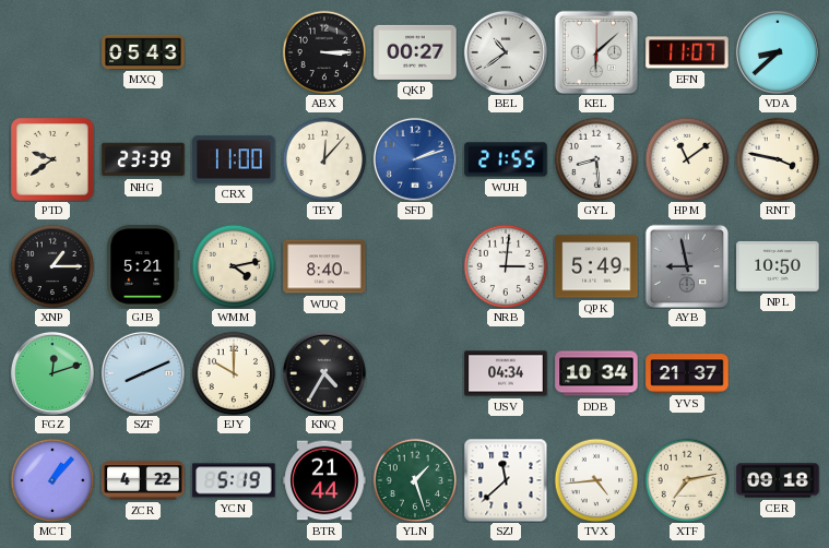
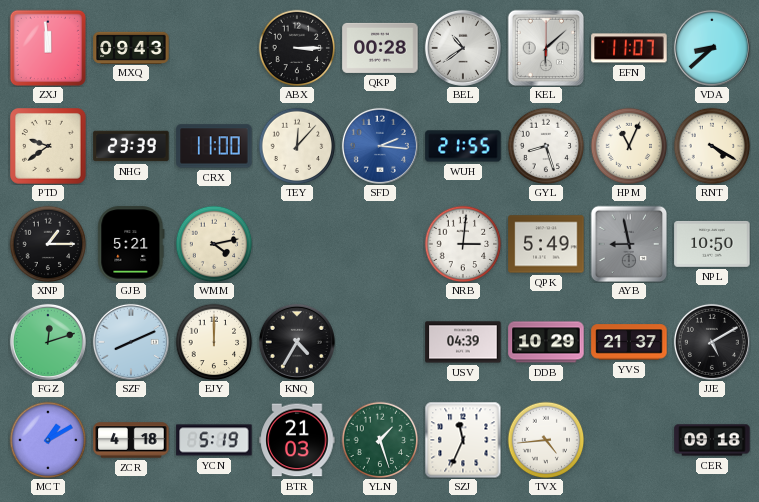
ZXJ: none -> 11:59 (47, 47)
MXQ: 05:43 -> 09:43 (131, 47)
QKP: 00:27 -> 00:28 (380, 48)
SFD: 2:12 -> 2:16 (380, 146)
GYL: 8:29 -> 8:27 (546, 146)
HPM: 11:09 -> 11:04 (629, 146)
RNT: 3:47 -> 4:20 (712, 146)
WUQ: 8:40 -> none (324, 266)
EJY: 10:00 -> 12:00 (214, 342)
USV: 04:34 -> 04:39 (463, 342)
DDB: 10:34 -> 10:29 (546, 342)
JJE: none -> 5:10 (712, 342)
MCT: 1:07 -> 1:10 (48, 440)
ZCR: 4:22 -> 4:18 (131, 440)
BTR: 21:44 -> 21:03 (297, 440)
SZJ: 11:38 -> 11:34 (463, 440)
XTF: 7:13 -> none (687, 480)
